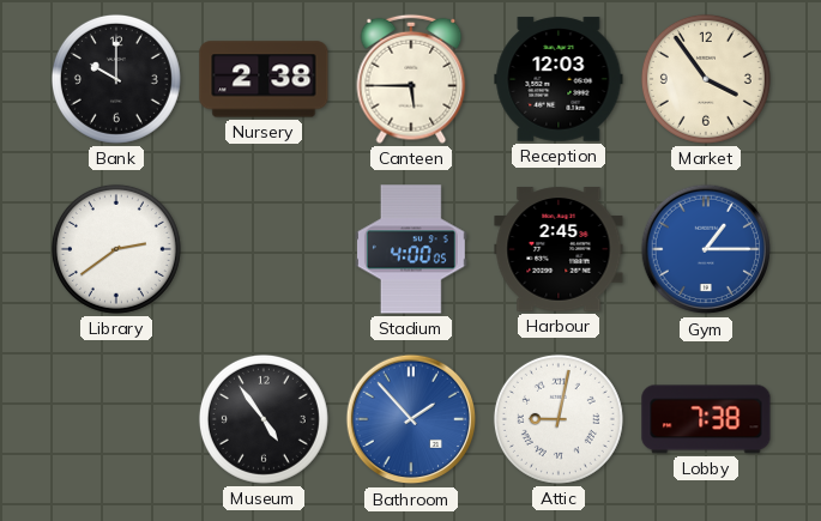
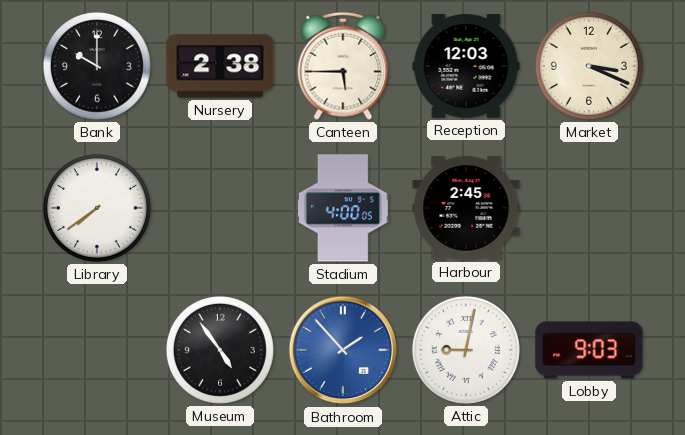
Market: 3:54 -> 3:19 (589, 66)
Library: 2:39 -> 7:39 (97, 208)
Gym: 1:15 -> none (706, 249)
Lobby: 7:38 -> 9:03 (589, 350)
